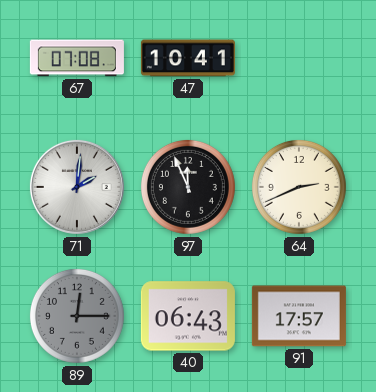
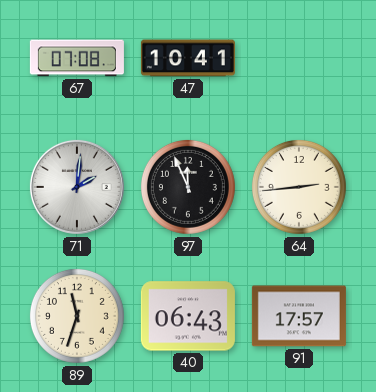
64: 2:41 -> 2:44 (299, 187)
89: 12:15 -> 11:33 (77, 316)
89 dial: grey -> cream (77, 316)
